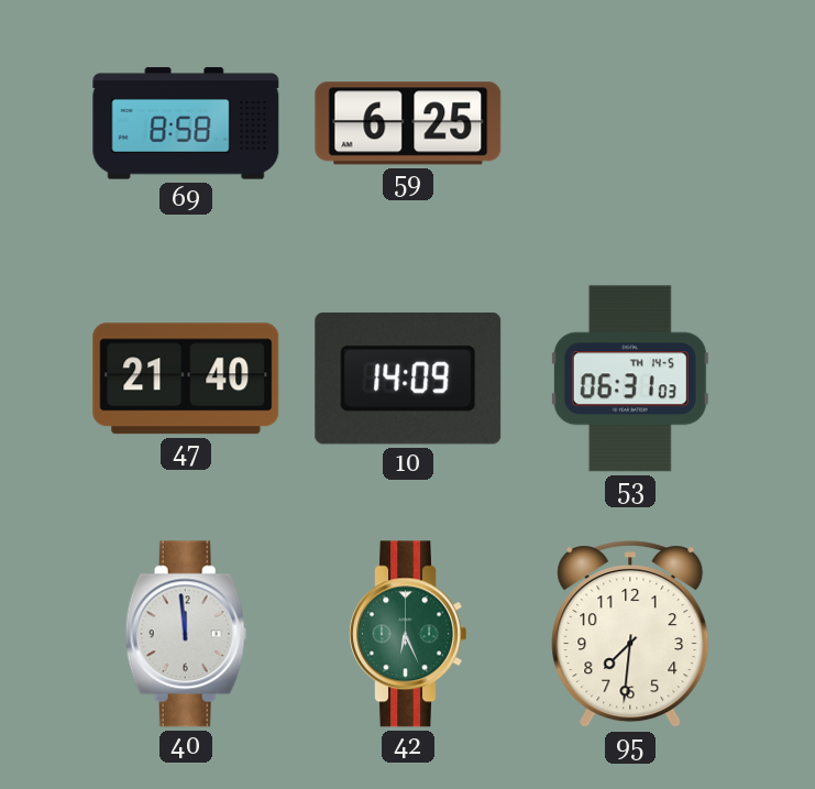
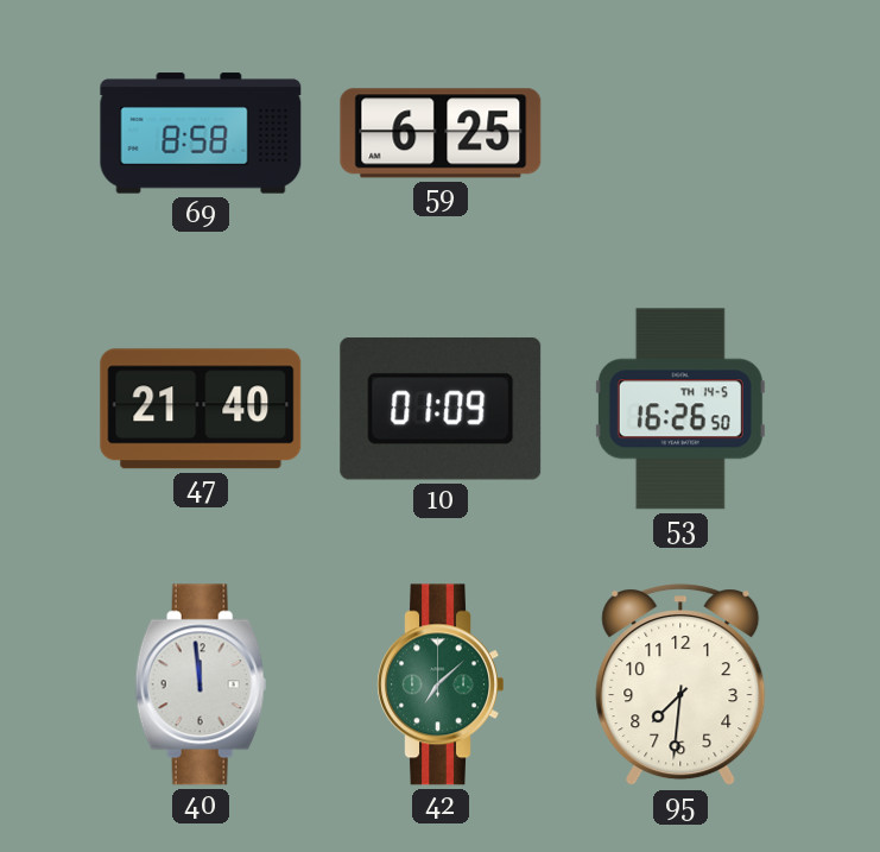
10: 14:09 -> 01:09 (441, 409)
53: 06:31 -> 16:26 (680, 409)
42: 6:26 -> 7:08 (439, 684)
